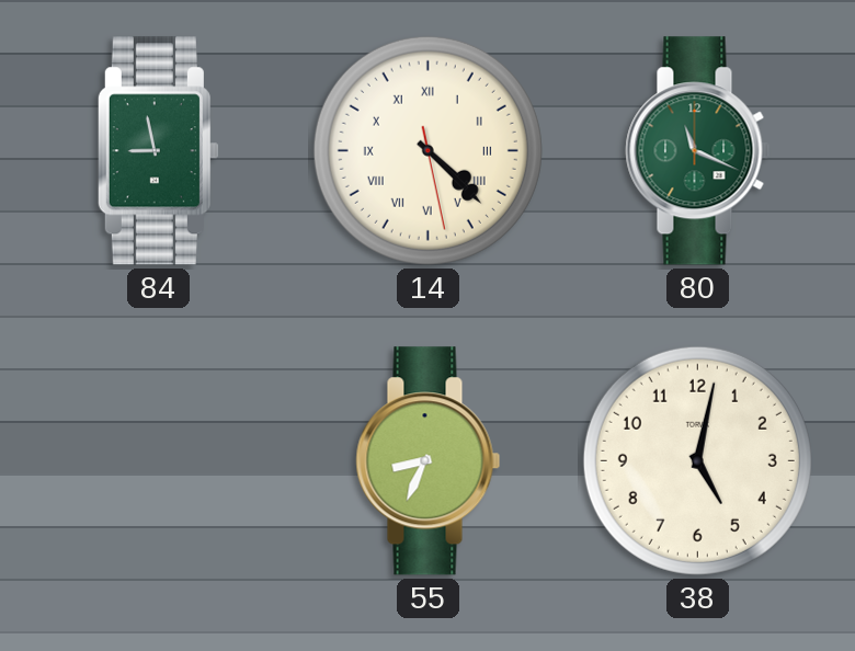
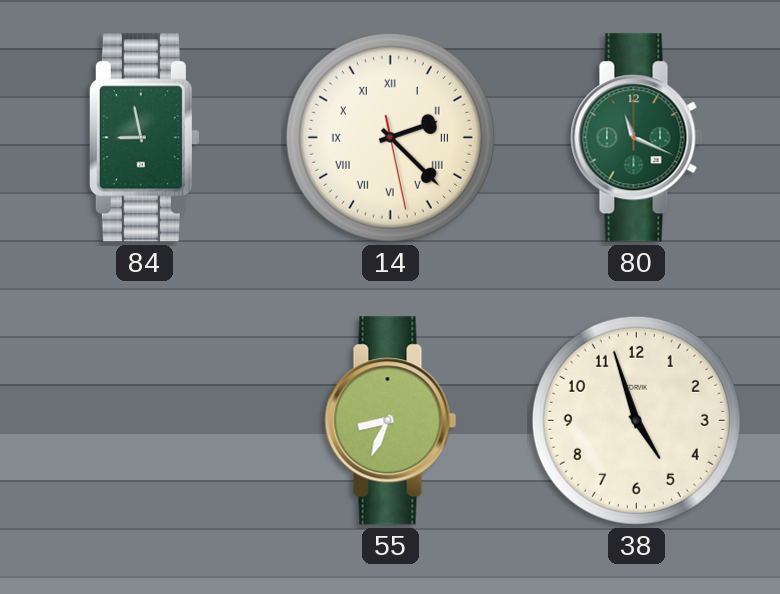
14: 4:22 -> 2:22 (390, 137)
38: 5:02 -> 4:57 (636, 420)
